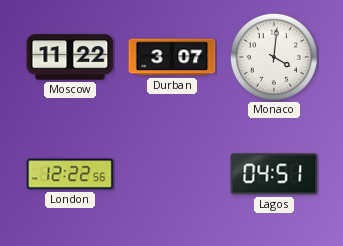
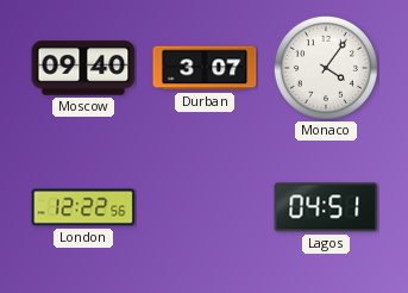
Moscow: 11:22 -> 09:40 (83, 68)
Monaco: 4:01 -> 4:06 (326, 68)
